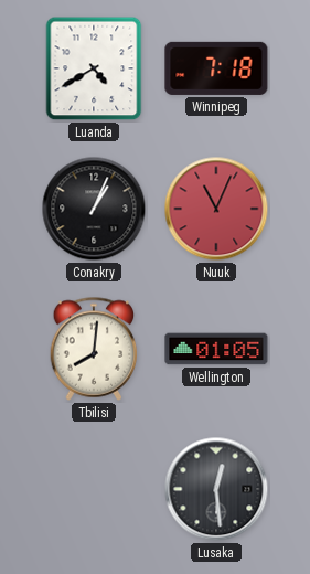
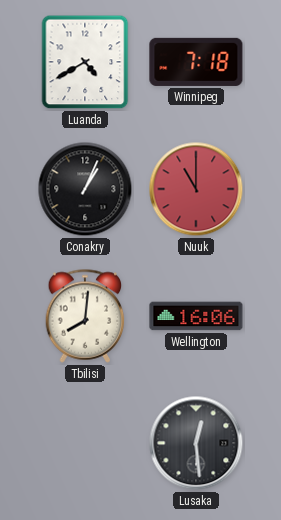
Nuuk: 11:04 -> 11:00 (196, 189)
Wellington: 01:05 -> 16:06 (196, 316)
